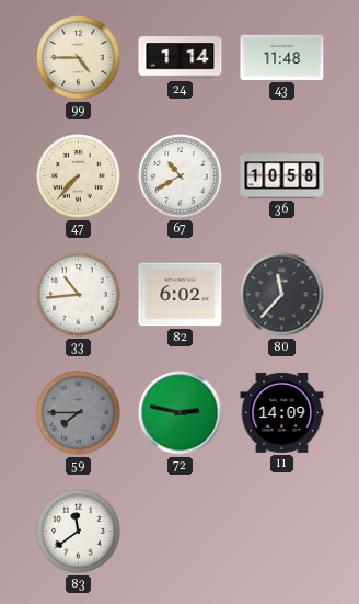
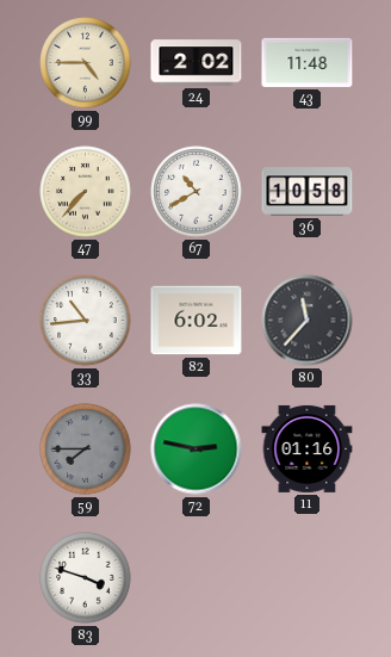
24: 1:14 -> 2:02 (197, 63)
11: 14:09 -> 01:16 (308, 448)
83: 11:39 -> 3:48 (86, 578)
